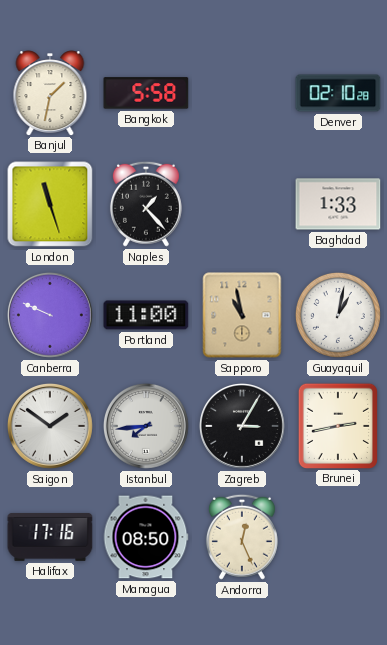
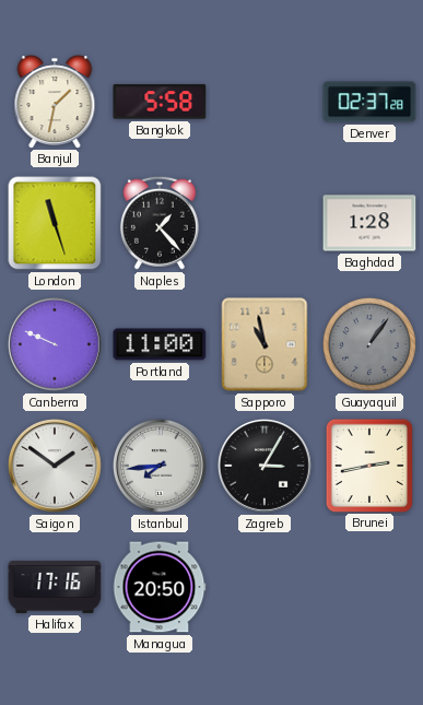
Denver: 02:10 -> 02:37 (369, 102)
Baghdad: 1:33 -> 1:28 (369, 223)
Guayaquil: 1:02 -> 1:06 (369, 344)
Guayaquil dial: white -> grey (369, 344)
Managua: 08:50 -> 20:50 (160, 587)
Andorra: 12:26 -> none (242, 537)
